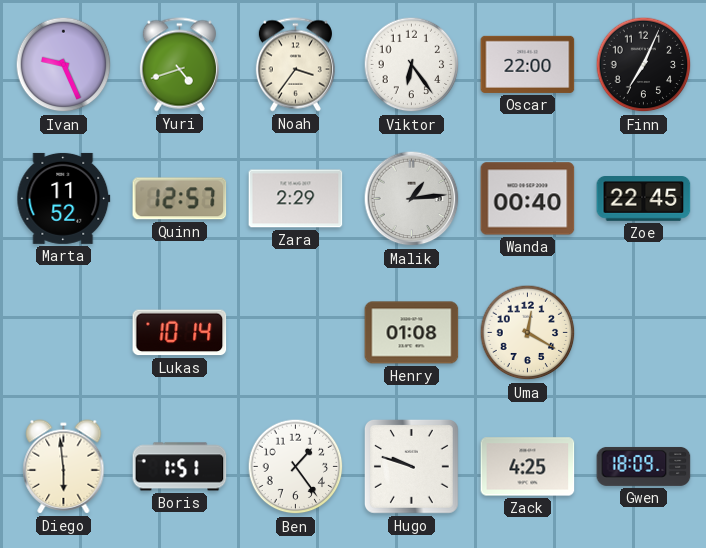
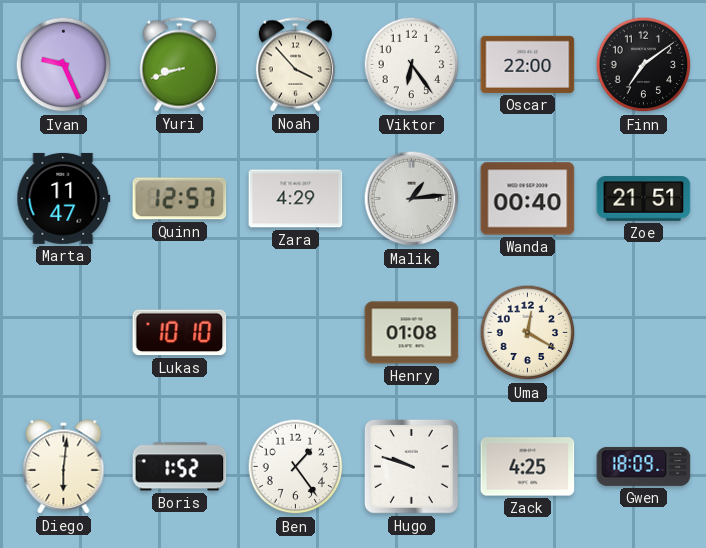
Yuri: 4:42 -> 8:42 (179, 65)
Noah: 3:36 -> 3:53 (295, 65)
Finn: 7:04 -> 7:09 (644, 65)
Marta: 11:52 -> 11:47 (64, 198)
Zara: 2:29 -> 4:29 (296, 199)
Zoe: 22:45 -> 21:51 (644, 199)
Lukas: 10:14 -> 10:10 (180, 333)
Diego: 5:59 -> 6:01 (64, 467)
Boris: 1:51 -> 1:52 (180, 467)
